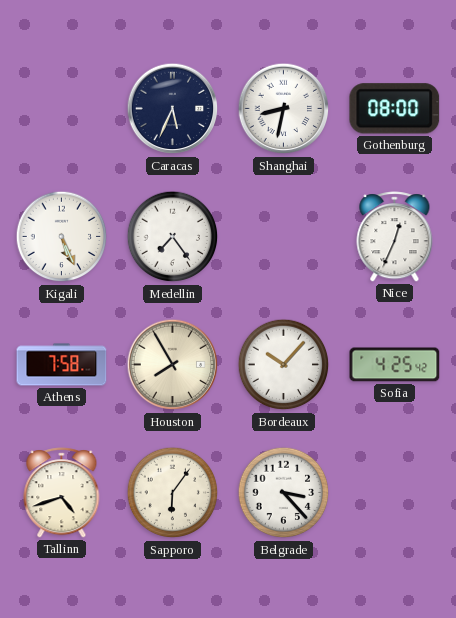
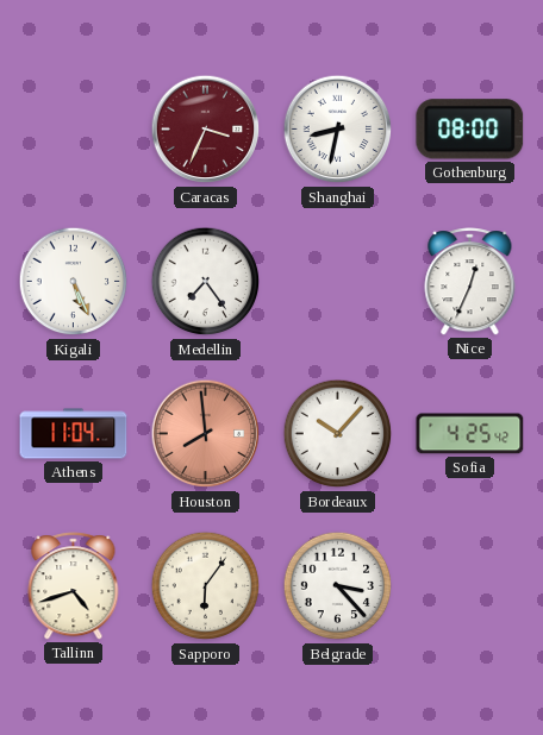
Caracas: 5:34 -> 3:34 (206, 130)
Caracas dial: navy -> burgundy (206, 130)
Athens: 7:58 -> 11:04 (74, 434)
Houston: 7:55 -> 7:59 (206, 434)
Houston dial: cream -> salmon (206, 434)
